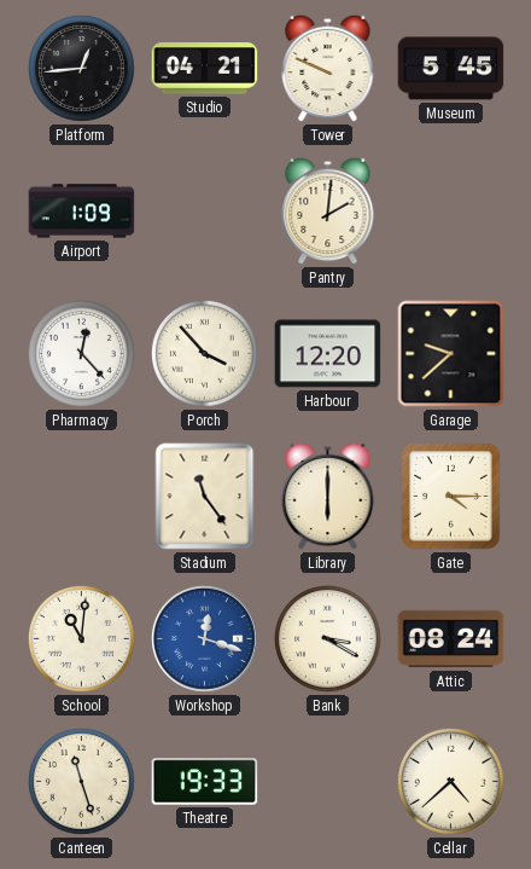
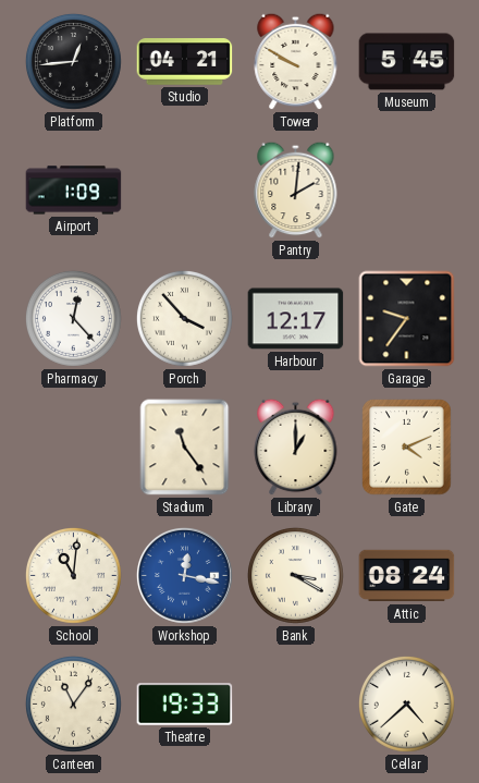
Tower: 9:49 -> 9:50 (296, 61)
Harbour: 12:20 -> 12:17 (296, 319)
Garage: 9:38 -> 9:36 (407, 319)
Library: 6:00 -> 1:00 (296, 446)
Gate: 4:15 -> 4:11 (407, 448)
Workshop: 12:18 -> 12:17 (185, 576)
Canteen: 11:27 -> 11:06 (73, 704)
